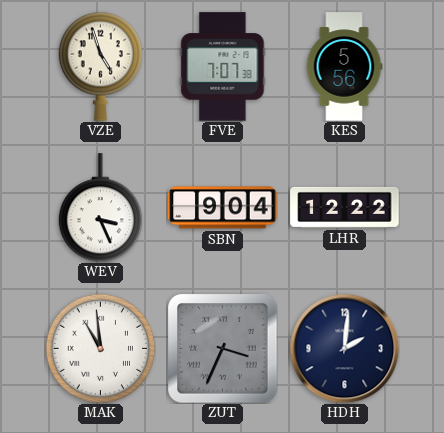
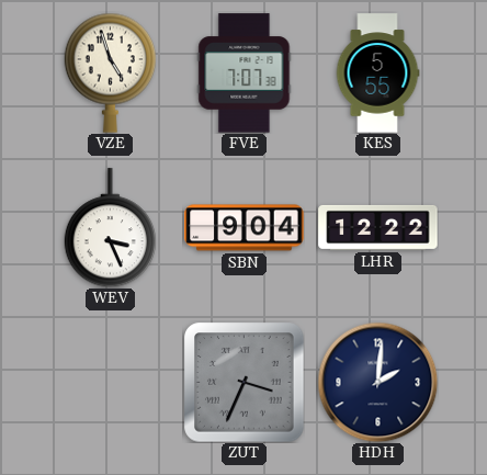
KES: 5:56 -> 5:55 (377, 73)
MAK: 10:59 -> none (100, 348)
